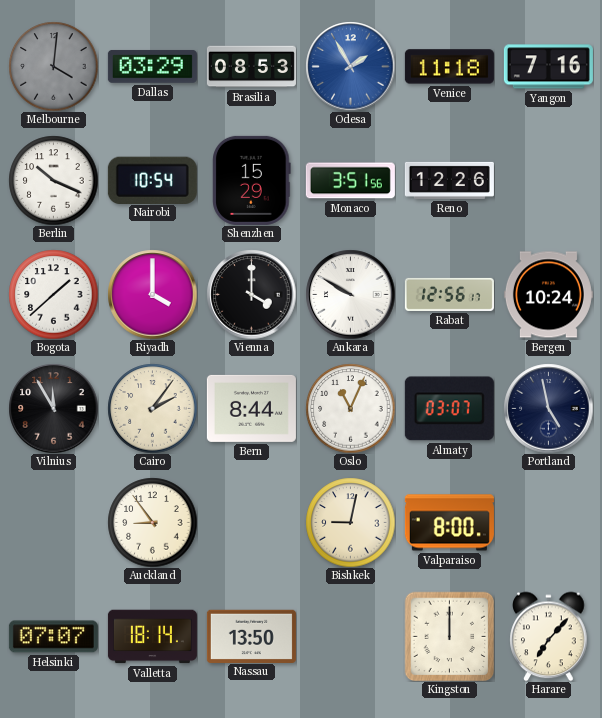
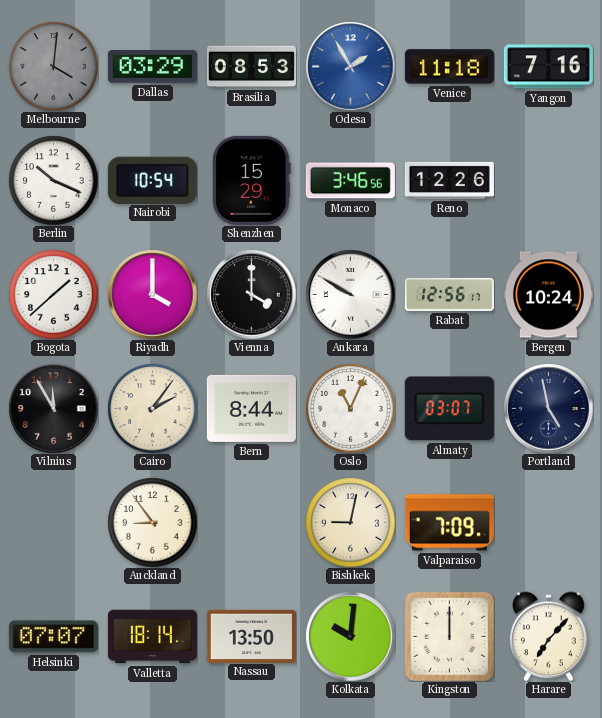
Monaco: 3:51 -> 3:46 (350, 181)
Valparaiso: 8:00 -> 7:09 (449, 523)
Kolkata: none -> 10:01 (350, 636)
